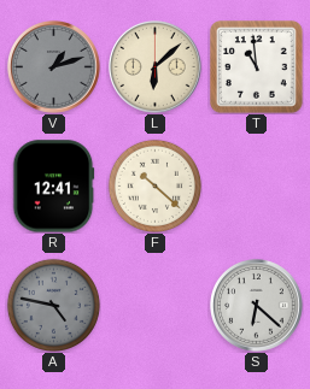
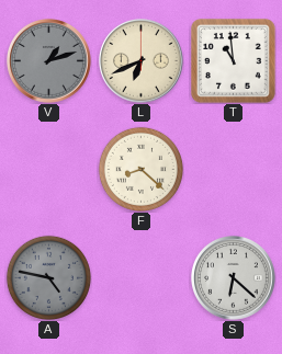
L: 6:08 -> 6:41 (142, 61)
R: 12:41 -> none (53, 187)
F: 10:22 -> 8:22 (140, 169)
